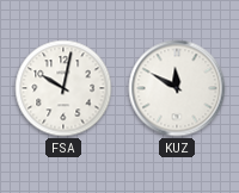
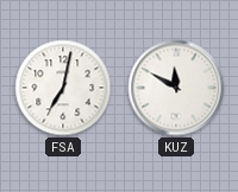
FSA: 10:02 -> 7:02 (63, 88)
